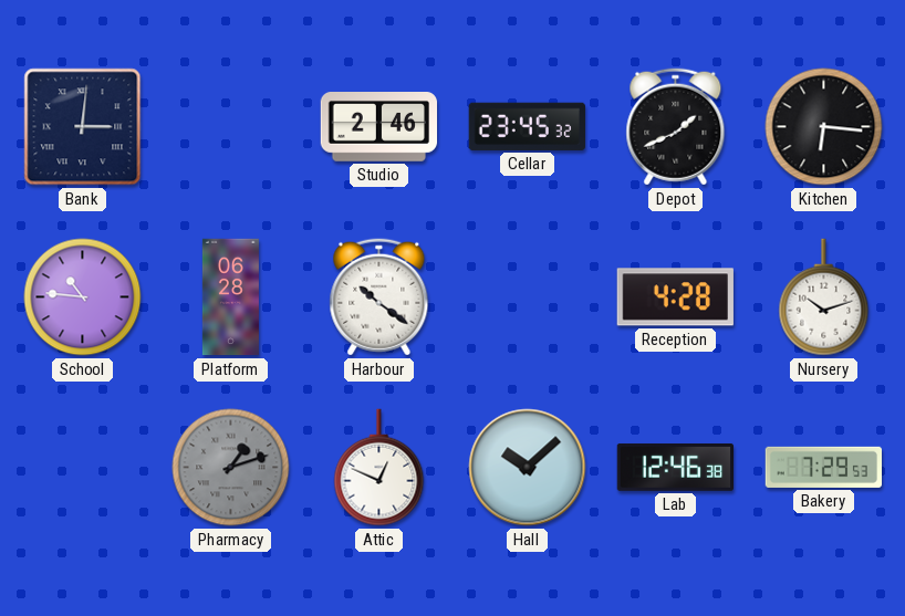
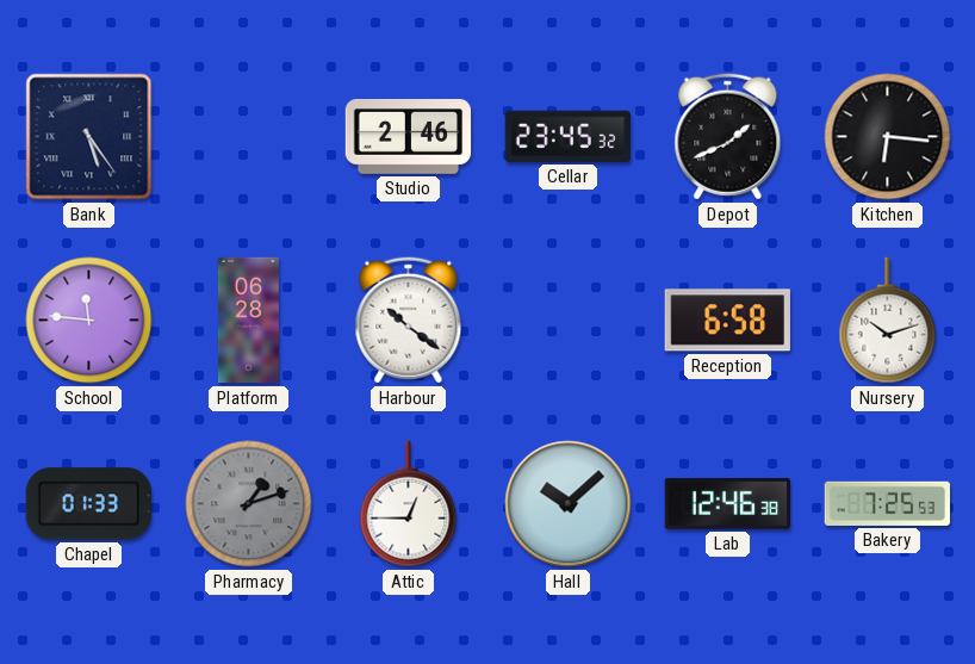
Bank: 3:01 -> 5:24 (89, 137)
School: 10:46 -> 11:46 (89, 321)
Reception: 4:28 -> 6:58 (727, 321)
Chapel: none -> 01:33 (88, 504)
Attic: 12:49 -> 12:45 (409, 504)
Bakery: 7:29 -> 7:25 (887, 503)
